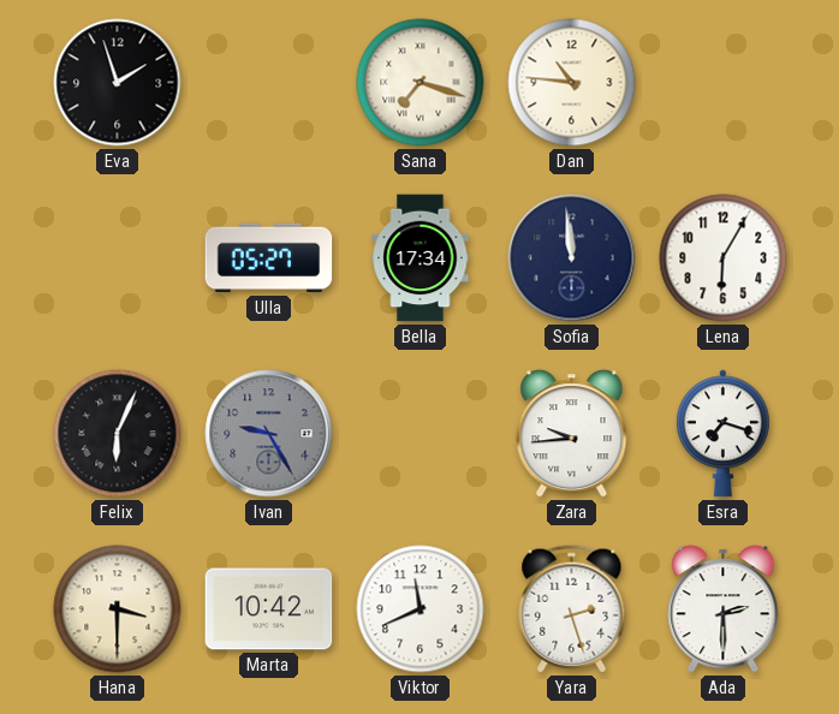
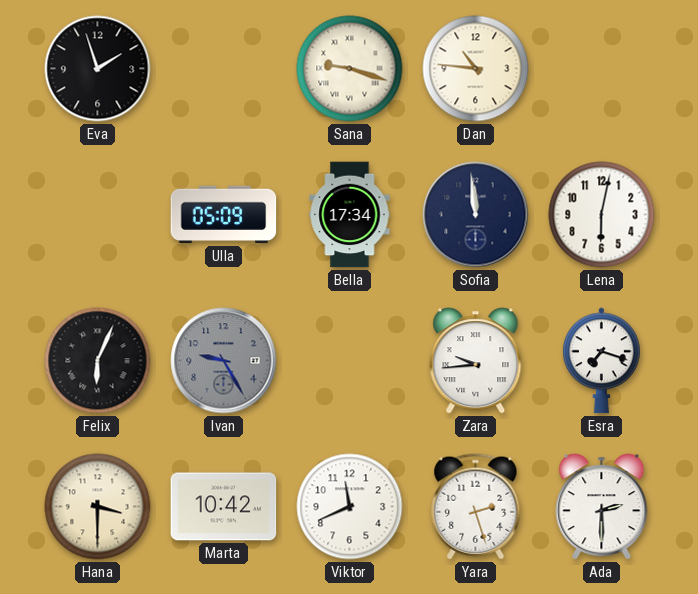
Sana: 7:18 -> 9:18 (350, 69)
Ulla: 05:27 -> 05:09 (224, 215)
Lena: 6:05 -> 6:02 (602, 215)
